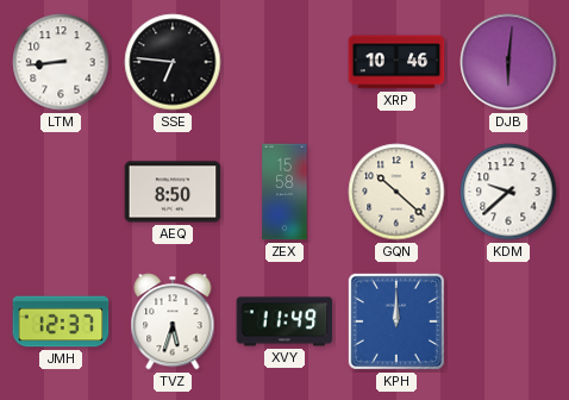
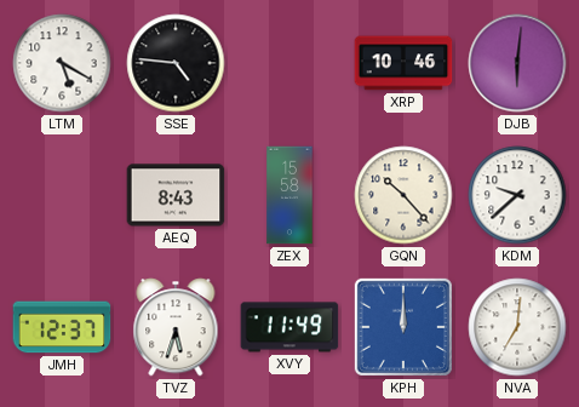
LTM: 8:44 -> 5:20 (62, 63)
SSE: 6:46 -> 4:46 (176, 63)
AEQ: 8:50 -> 8:43 (176, 195)
GQN: 10:22 -> 10:23 (403, 195)
NVA: none -> 7:01 (517, 327)
